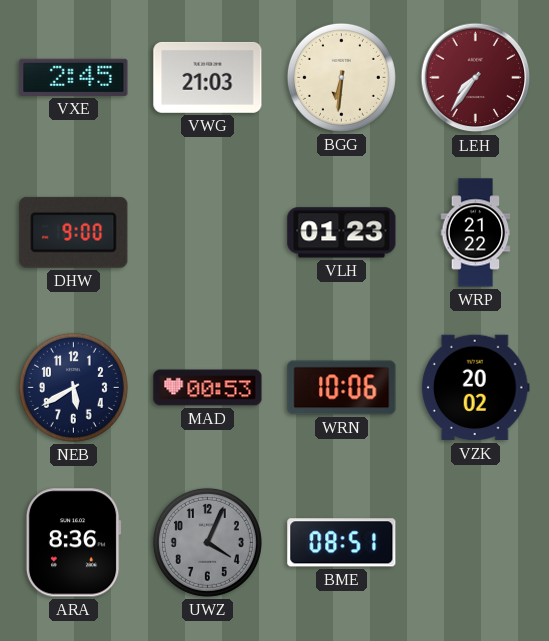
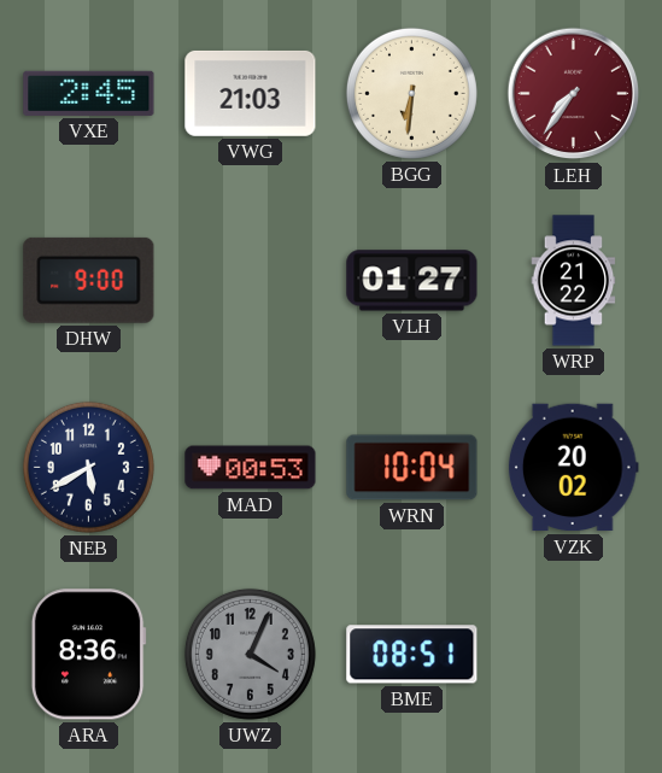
VLH: 01:23 -> 01:27 (412, 281)
WRN: 10:06 -> 10:04 (412, 468)
